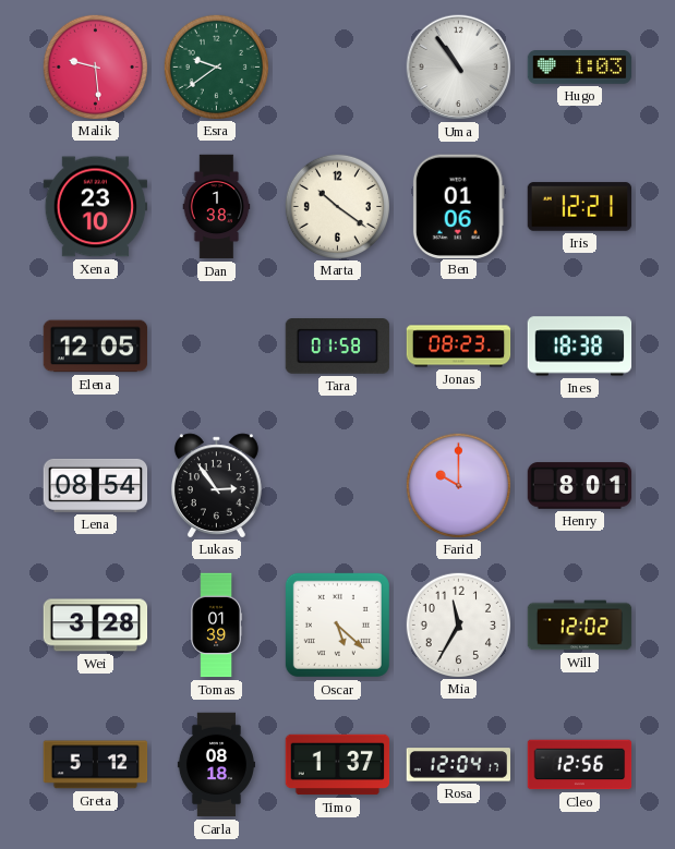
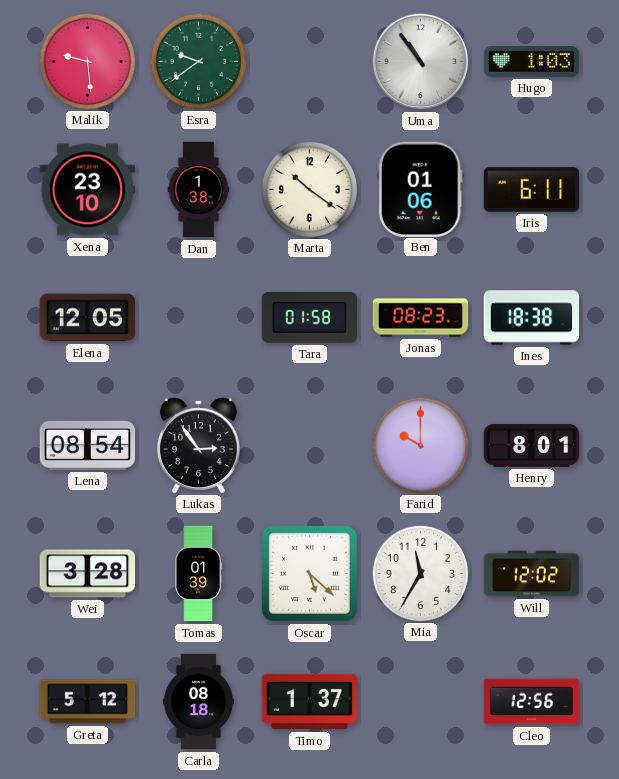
Iris: 12:21 -> 6:11 (532, 190)
Rosa: 12:04 -> none (459, 765)
